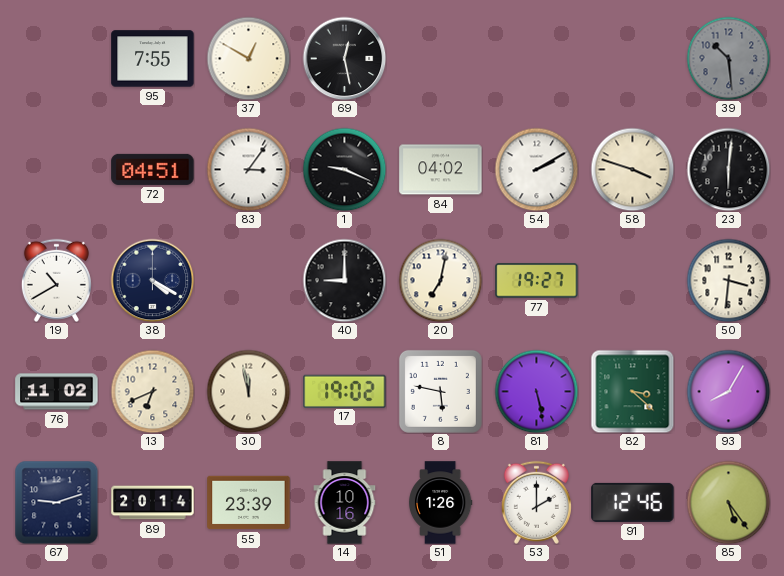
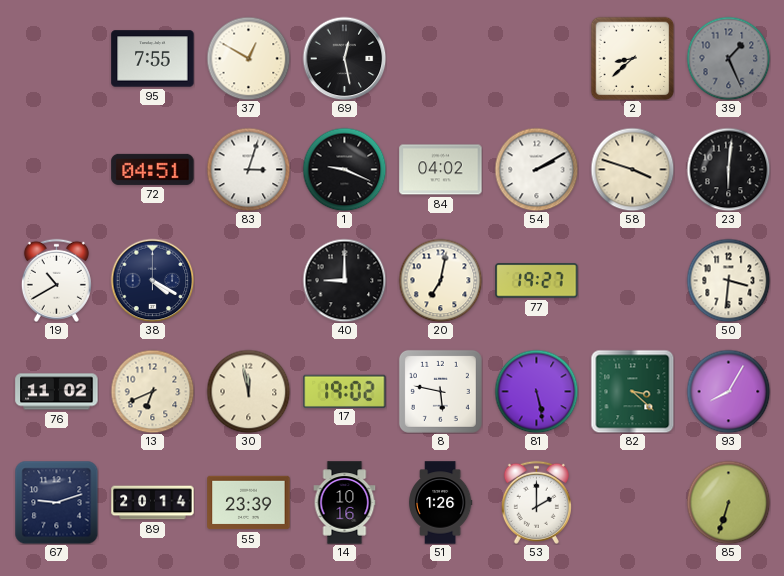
2: none -> 8:38 (632, 58)
39: 10:29 -> 1:26 (728, 58)
83: 3:06 -> 3:03 (248, 169)
91: 12:46 -> none (633, 502)
85: 5:24 -> 6:33 (728, 502)
